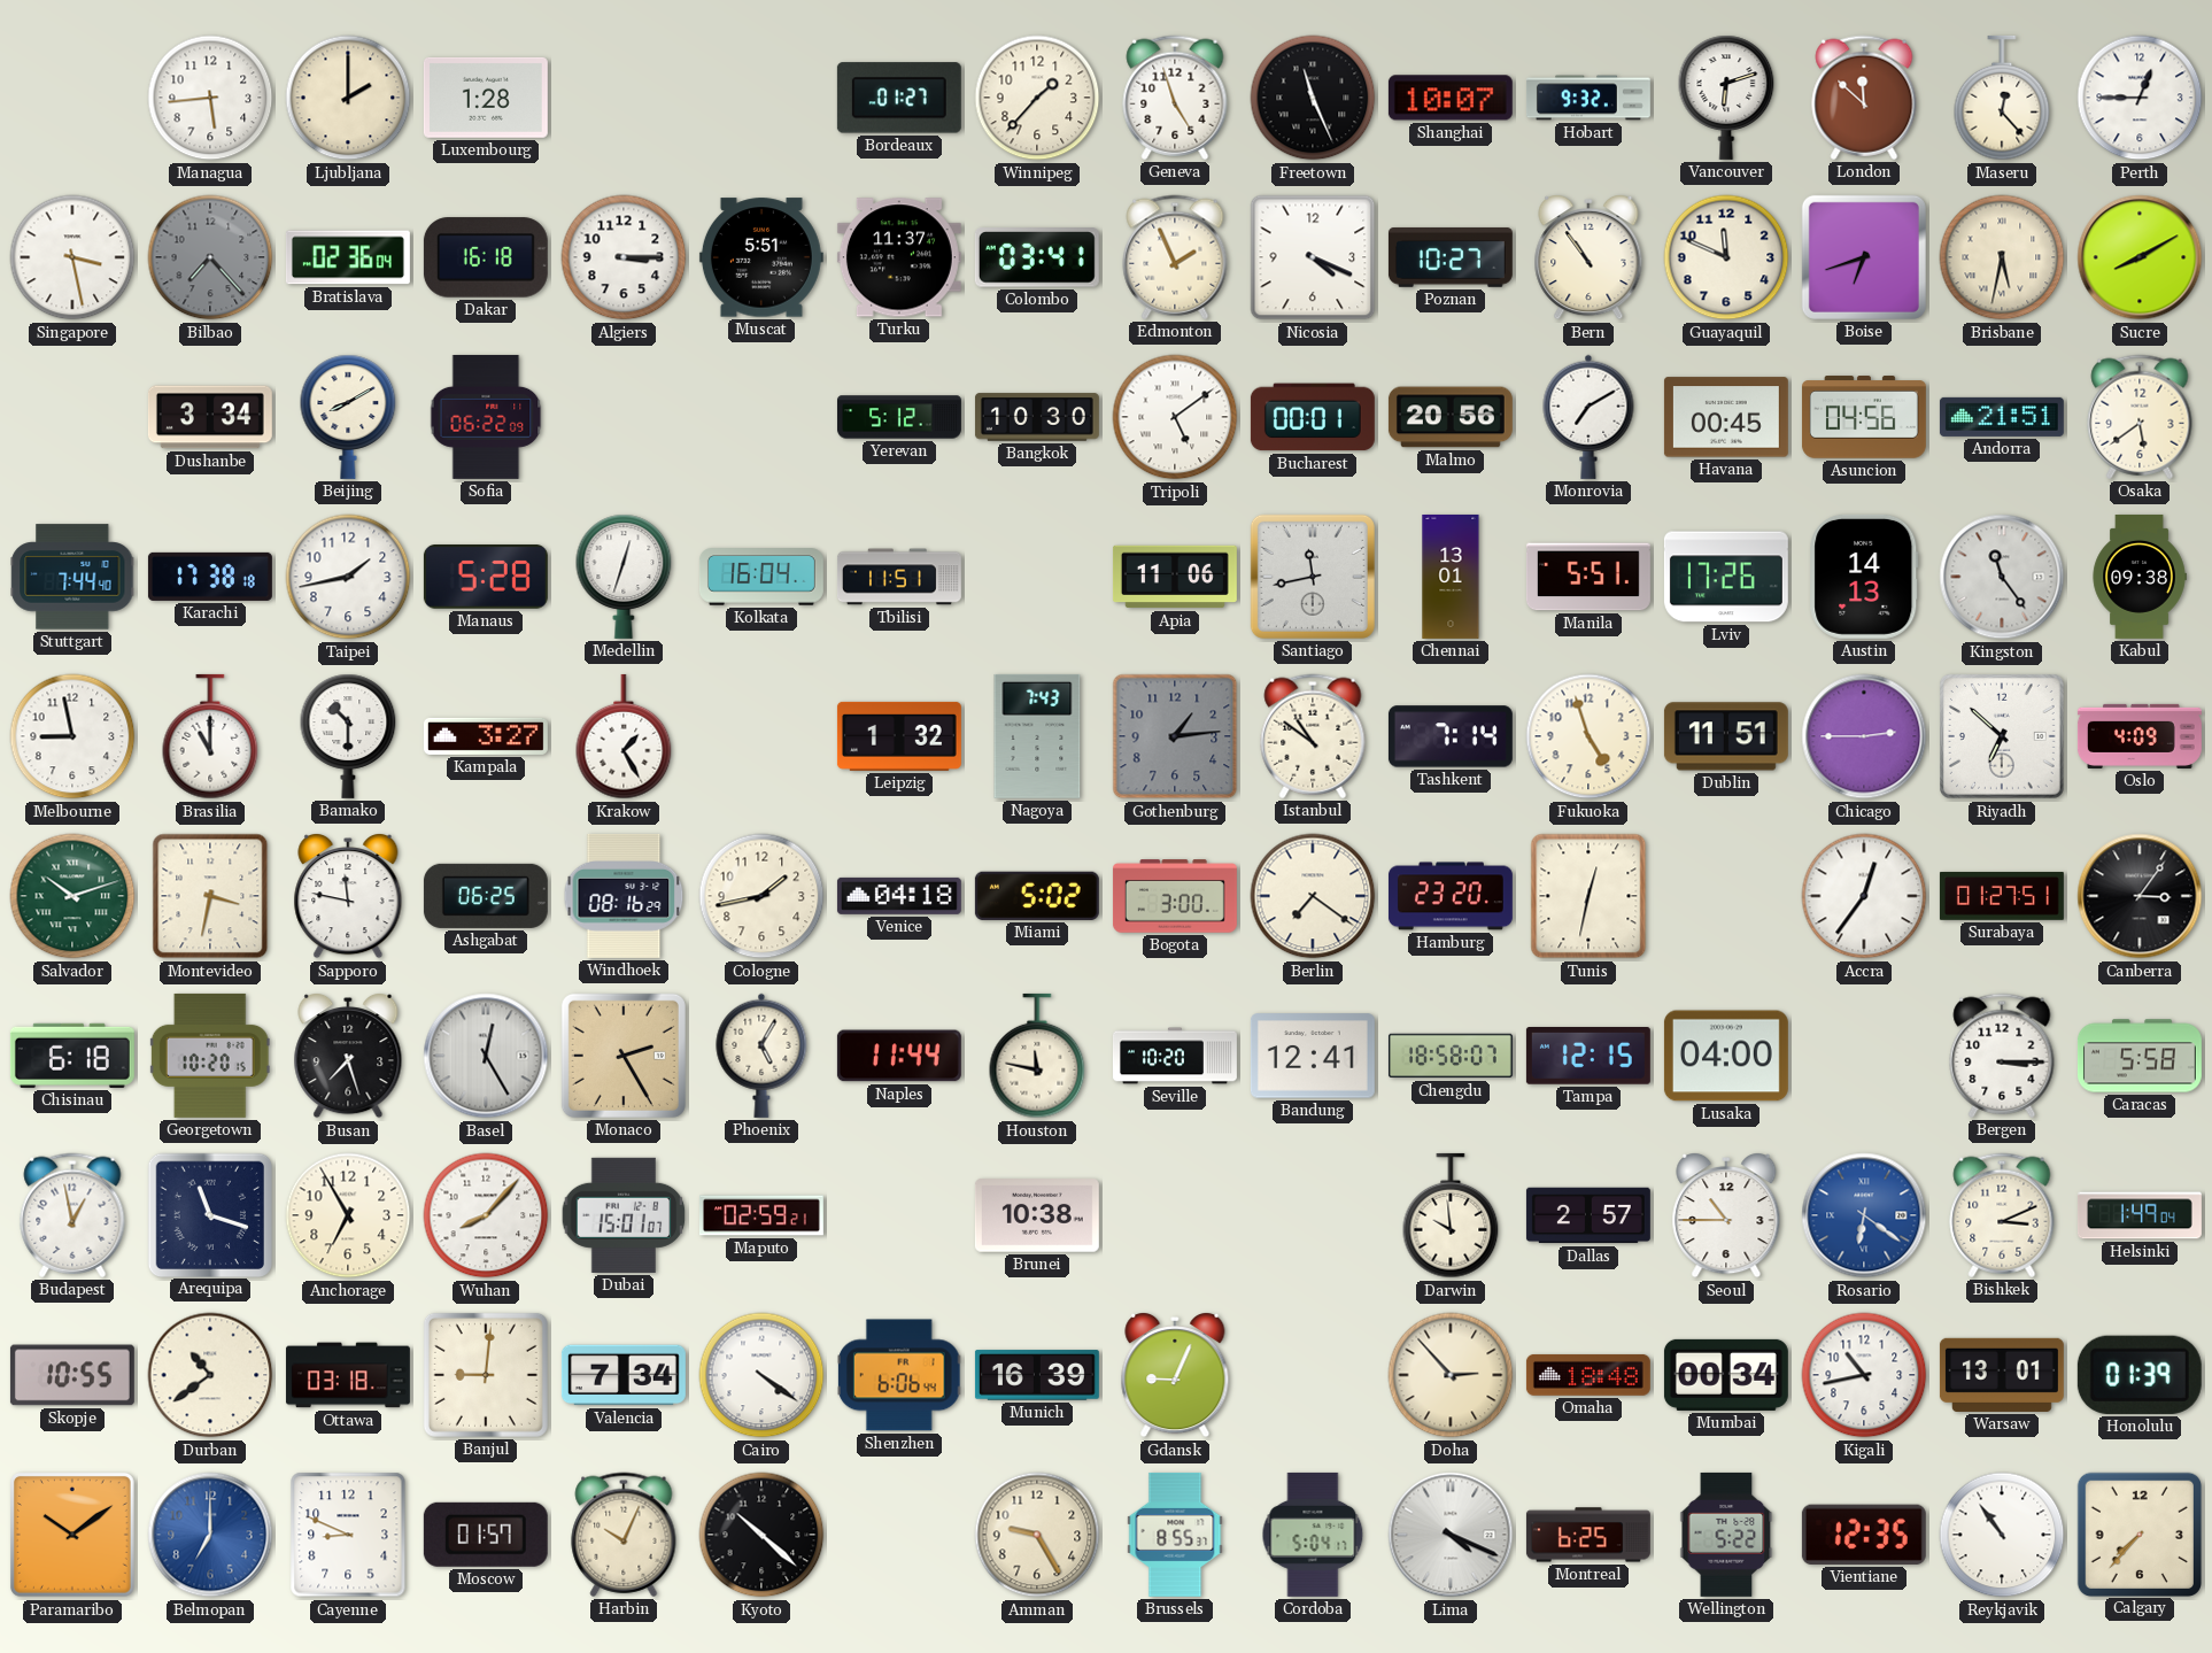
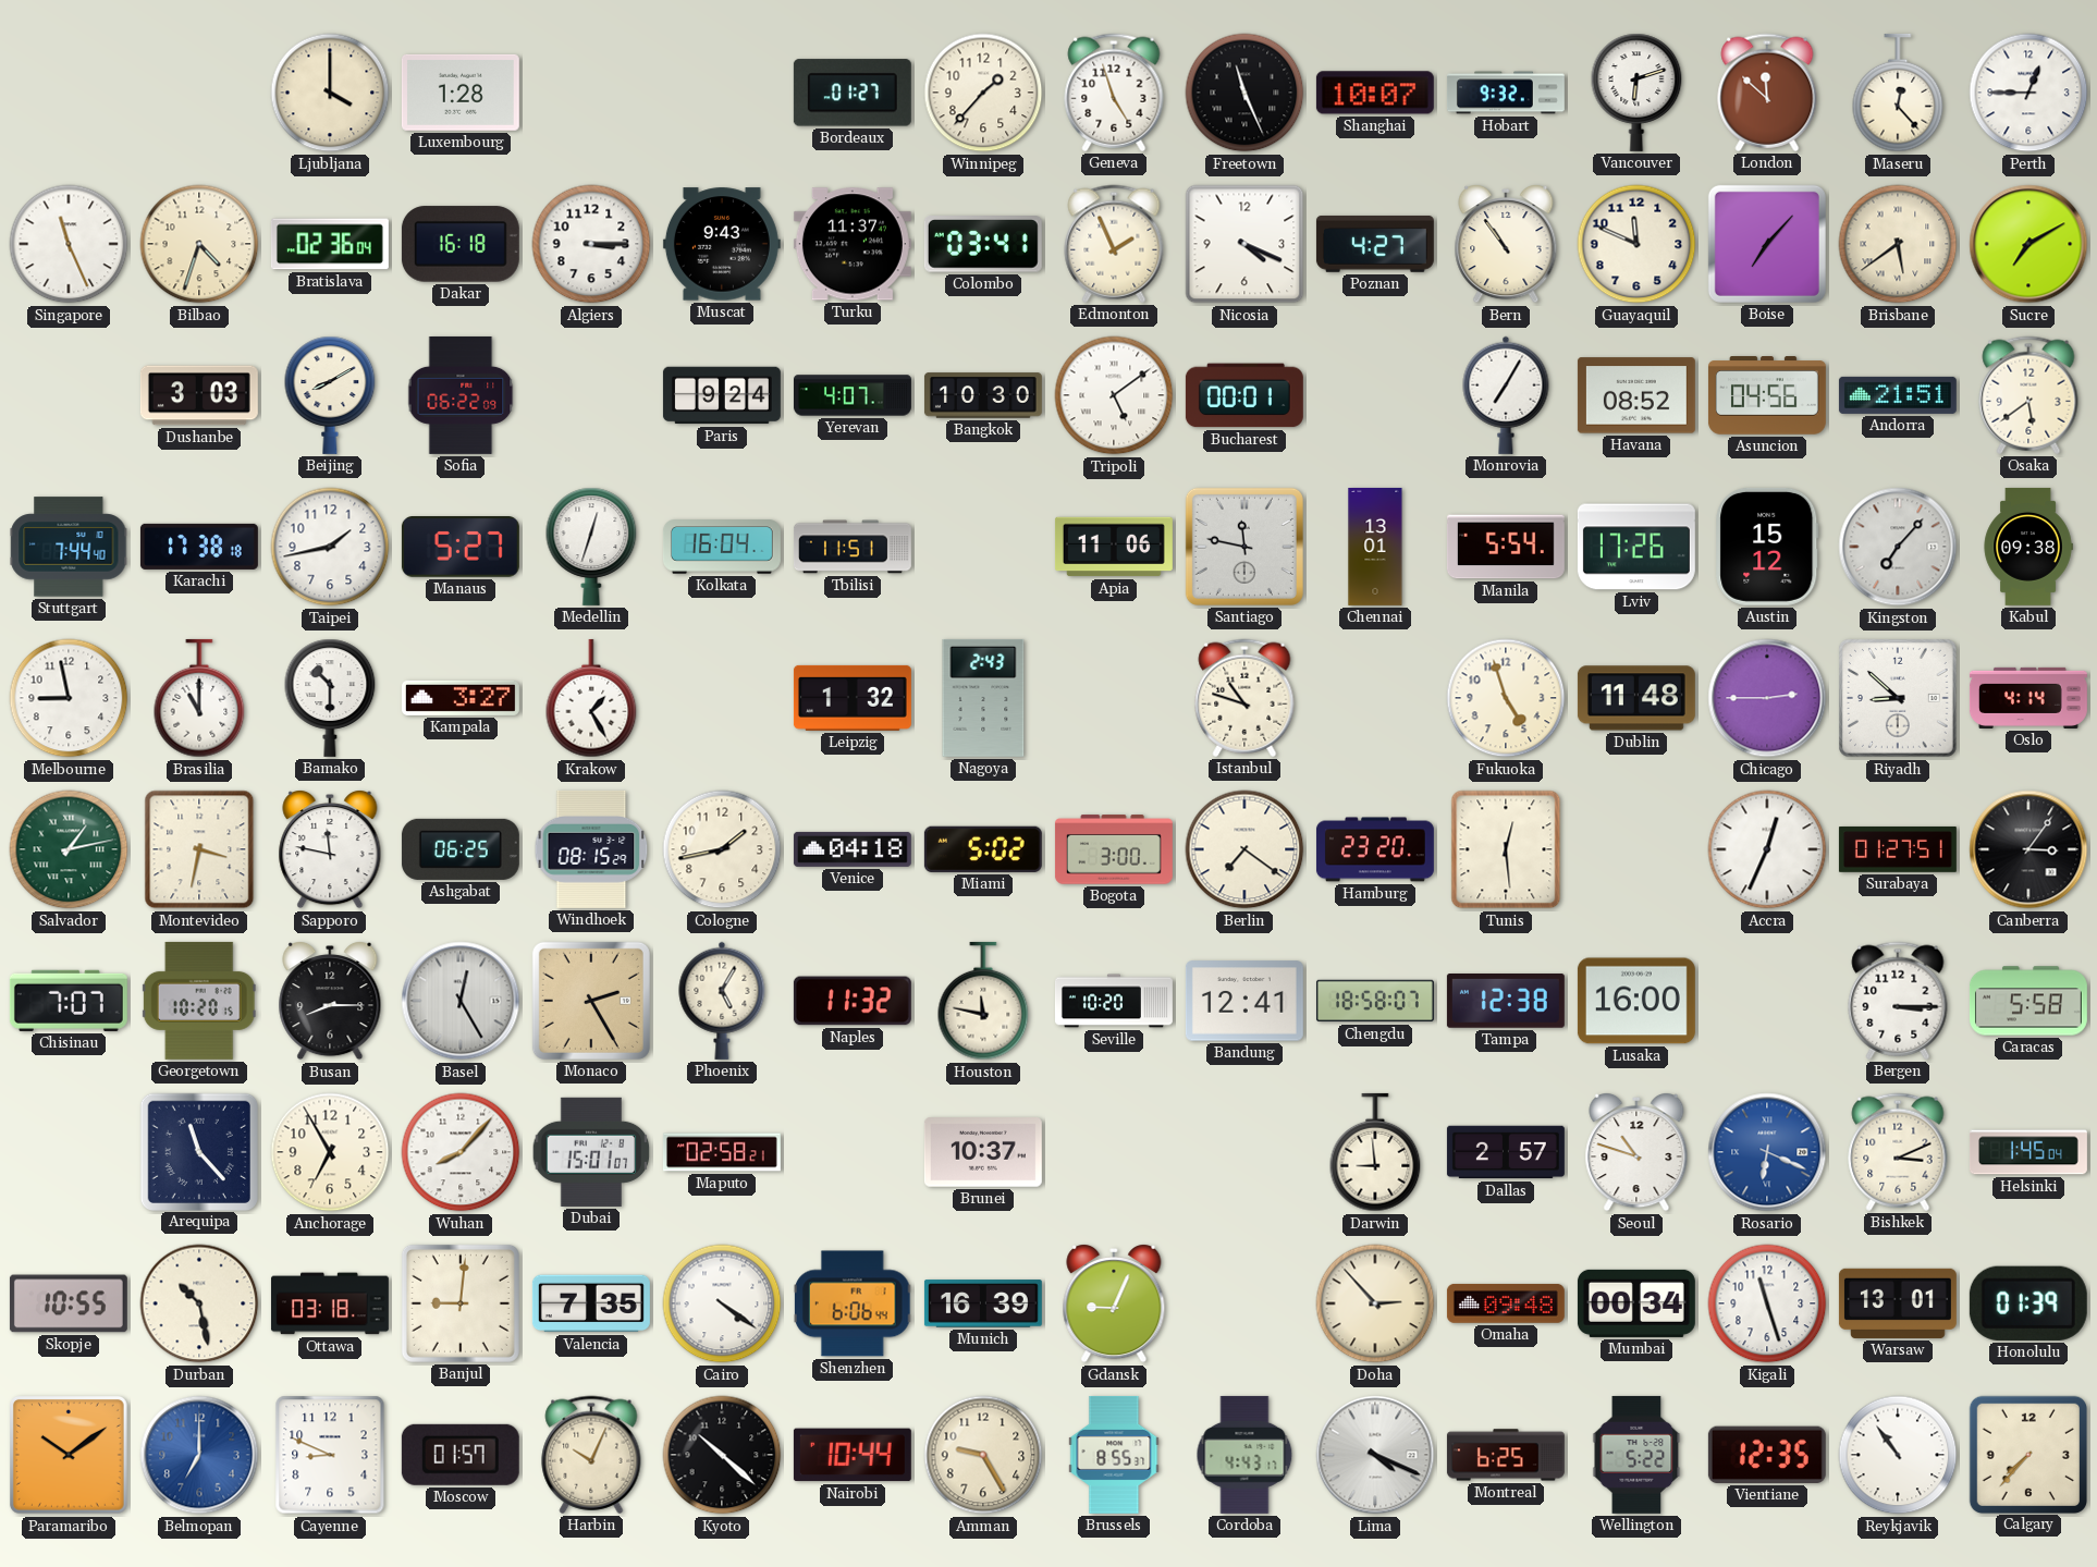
Managua: 5:44 -> none (210, 98)
Ljubljana: 2:00 -> 4:00 (330, 93)
Singapore: 3:28 -> 11:26 (69, 244)
Bilbao: 7:23 -> 4:33 (199, 244)
Bilbao dial: grey -> cream (199, 244)
Muscat: 5:51 -> 9:43 (722, 244)
Poznan: 10:27 -> 4:27 (1375, 244)
Boise: 6:42 -> 7:07 (1767, 244)
Brisbane: 5:32 -> 5:39 (1898, 244)
Sucre: 8:10 -> 7:10 (2028, 244)
Dushanbe: 3:34 -> 3:03 (199, 395)
Paris: none -> 9:24 (722, 395)
Yerevan: 5:12 -> 4:07 (853, 395)
Malmo: 20:56 -> none (1451, 417)
Monrovia: 7:10 -> 7:05 (1506, 395)
Havana: 00:45 -> 08:52 (1636, 395)
Manaus: 5:28 -> 5:27 (461, 548)
Santiago: 11:43 -> 11:47 (1244, 547)
Manila: 5:51 -> 5:54 (1506, 547)
Austin: 14:13 -> 15:12 (1767, 547)
Kingston: 11:24 -> 7:07 (1898, 547)
Nagoya: 7:43 -> 2:43 (983, 698)
Gothenburg: 1:14 -> none (1175, 736)
Istanbul: 10:51 -> 10:48 (1244, 698)
Tashkent: 7:14 -> none (1451, 736)
Dublin: 11:51 -> 11:48 (1636, 698)
Riyadh: 6:52 -> 8:52 (1898, 698)
Oslo: 4:09 -> 4:14 (2028, 698)
Salvador: 10:12 -> 1:13 (69, 849)
Windhoek: 08:16 -> 08:15 (591, 849)
Tunis: 12:32 -> 12:29 (1506, 849)
Accra: 12:36 -> 12:34 (1767, 849)
Chisinau: 6:18 -> 7:07 (69, 1001)
Busan: 7:27 -> 8:15 (330, 1002)
Naples: 11:44 -> 11:32 (853, 1001)
Tampa: 12:15 -> 12:38 (1506, 1002)
Lusaka: 04:00 -> 16:00 (1636, 1001)
Budapest: 12:58 -> none (72, 1215)
Arequipa: 11:18 -> 11:23 (198, 1151)
Maputo: 02:59 -> 02:58 (722, 1152)
Brunei: 10:38 -> 10:37 (983, 1152)
Darwin: 9:59 -> 8:59 (1375, 1152)
Seoul: 10:45 -> 10:48 (1636, 1153)
Rosario: 6:21 -> 6:19 (1767, 1152)
Helsinki: 1:49 -> 1:45 (2028, 1152)
Durban: 10:39 -> 10:28 (199, 1303)
Valencia: 7:34 -> 7:35 (591, 1303)
Omaha: 18:48 -> 09:48 (1506, 1303)
Kigali: 10:43 -> 11:27 (1767, 1303)
Nairobi: none -> 10:44 (853, 1455)
Cordoba: 5:04 -> 4:43 (1244, 1455)
